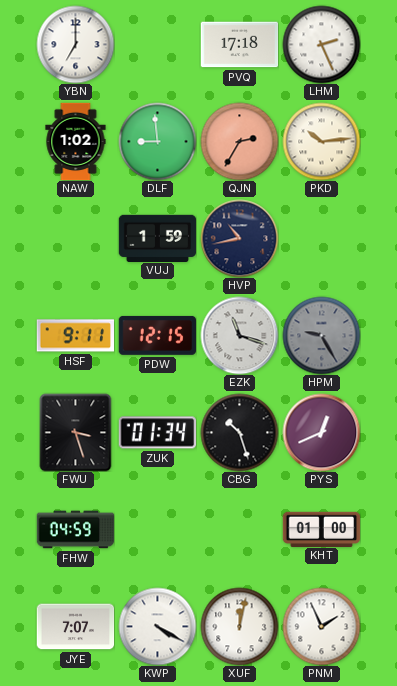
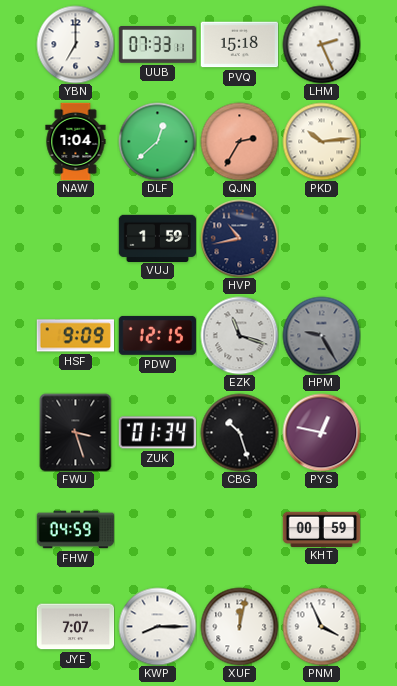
UUB: none -> 07:33 (157, 45)
PVQ: 17:18 -> 15:18 (239, 45)
NAW: 1:02 -> 1:04 (76, 141)
DLF: 8:59 -> 12:38 (157, 141)
HSF: 9:11 -> 9:09 (75, 336)
PYS: 12:41 -> 12:47 (321, 432)
KHT: 01:00 -> 00:59 (321, 529)
KWP: 4:20 -> 8:15 (157, 626)
PNM: 1:56 -> 3:56 (321, 626)
